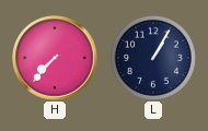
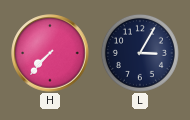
L: 1:05 -> 3:05 (140, 53)
